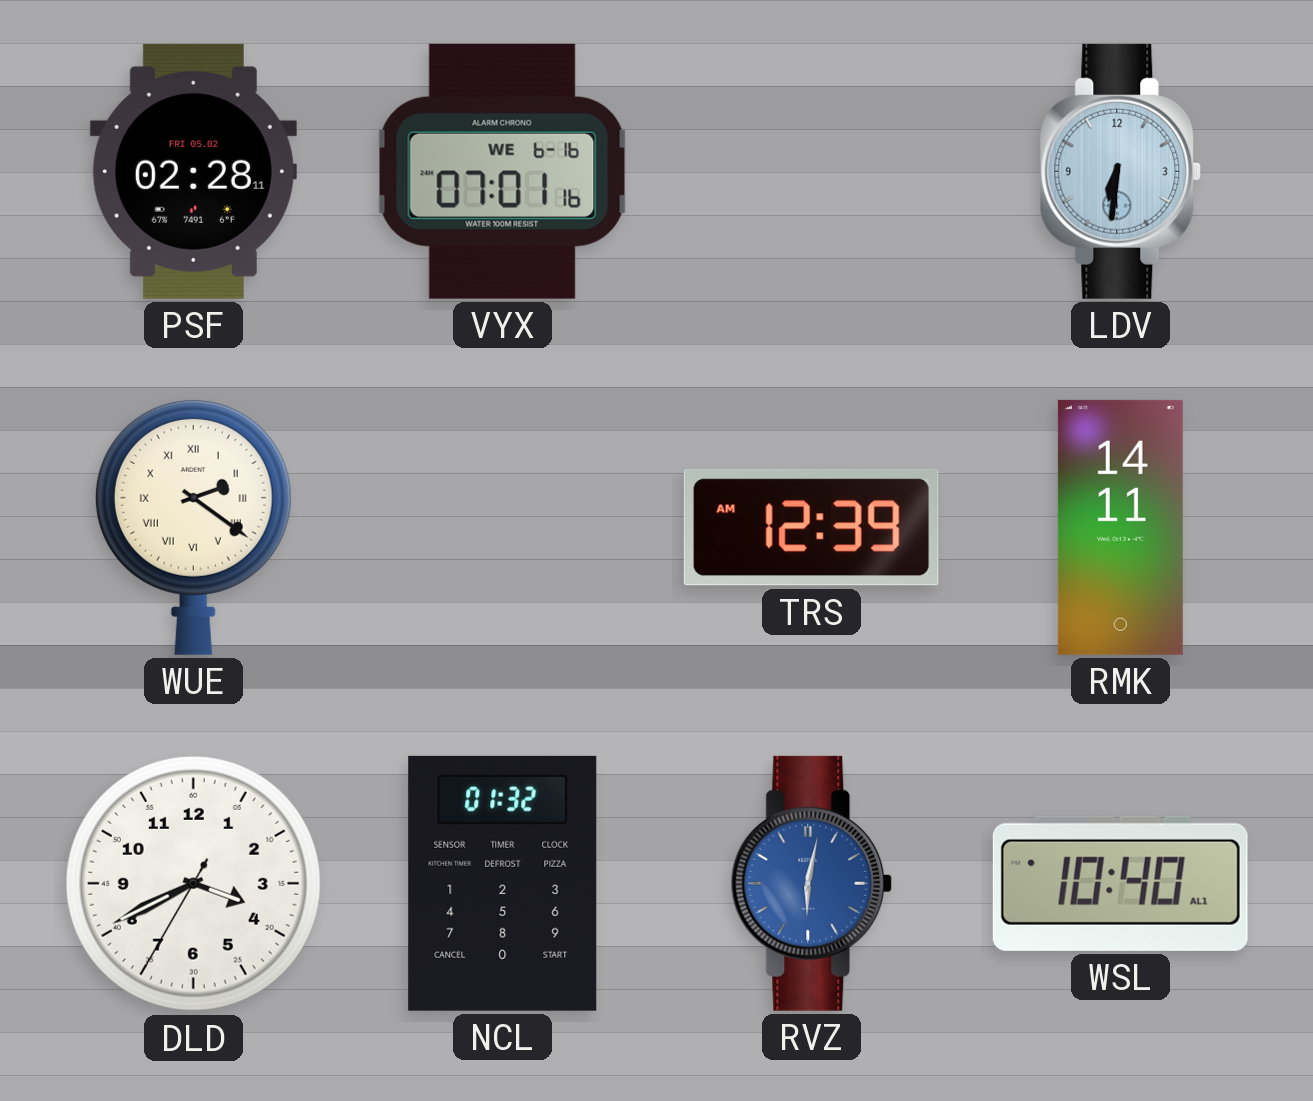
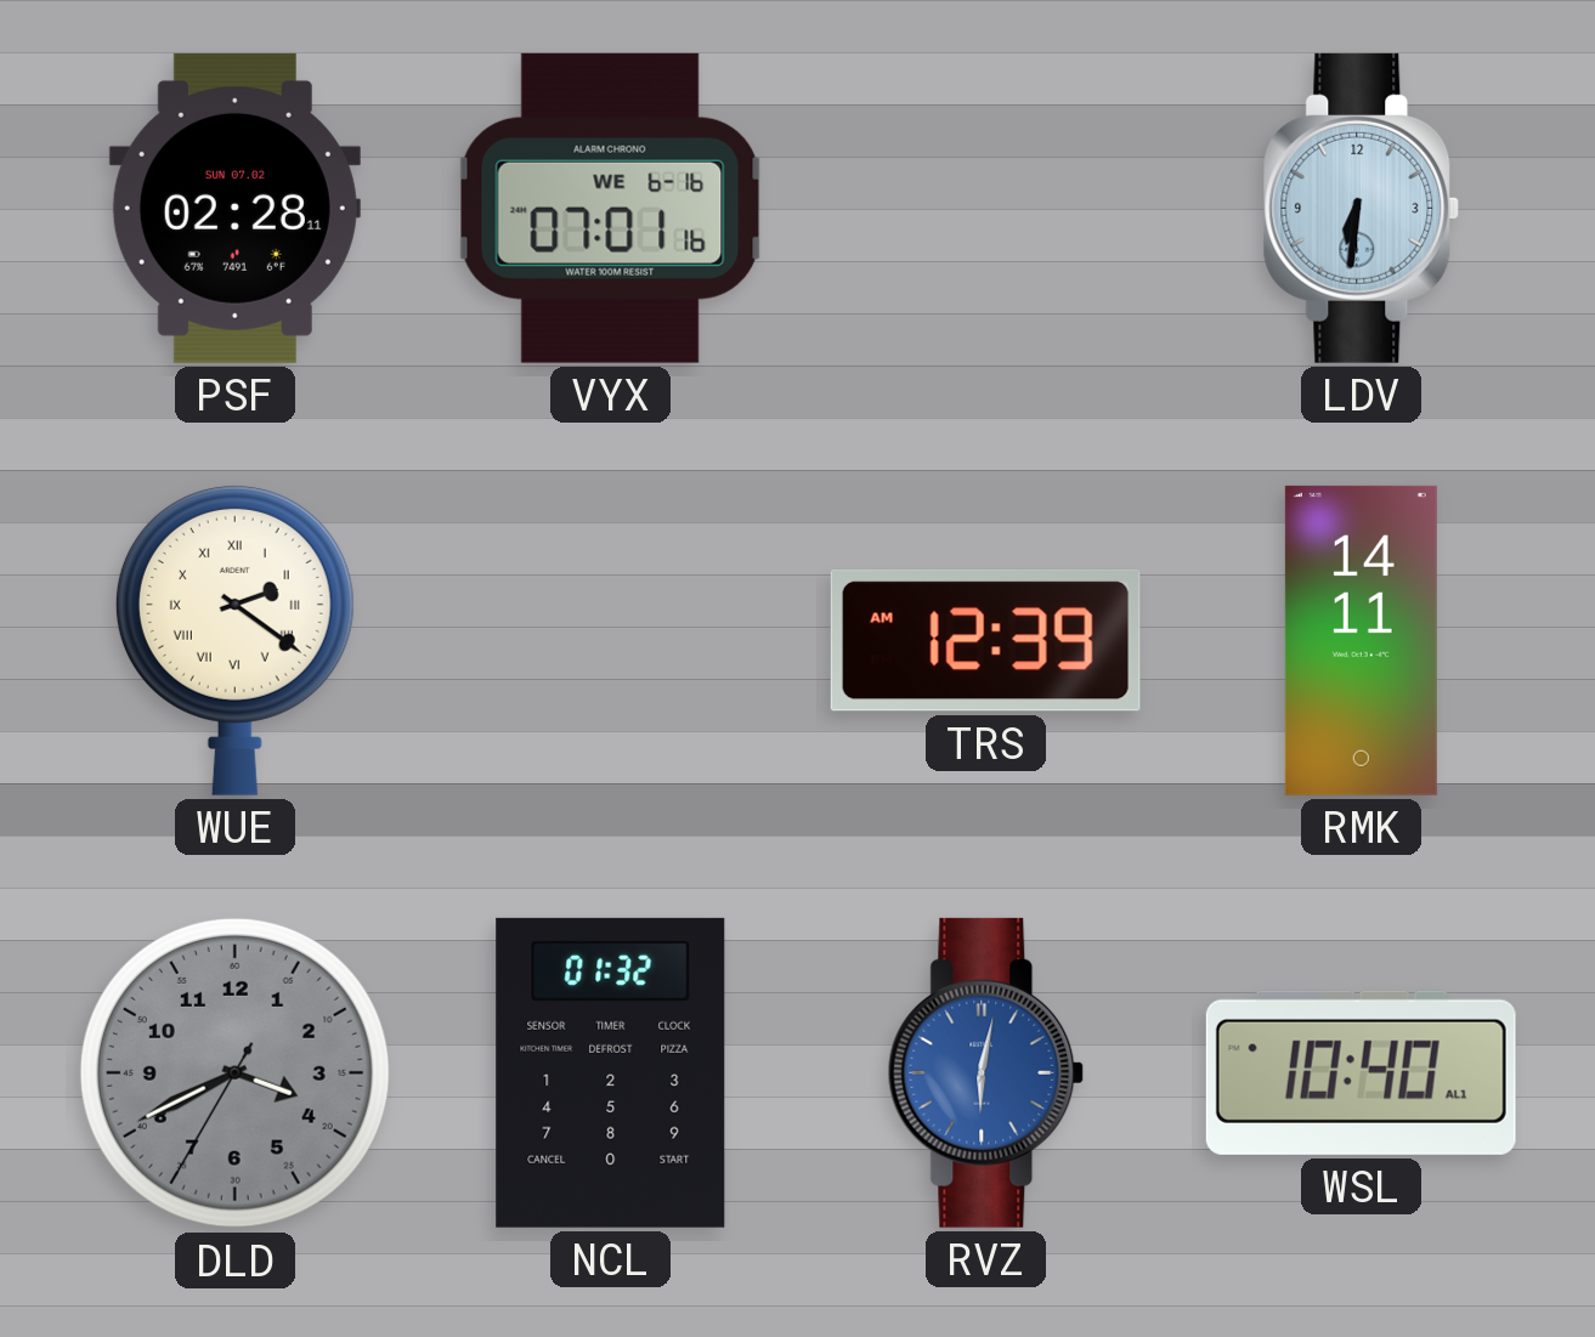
PSF date: FRI 05.02 -> SUN 07.02 (234, 208)
DLD dial: white -> grey (234, 1072)
